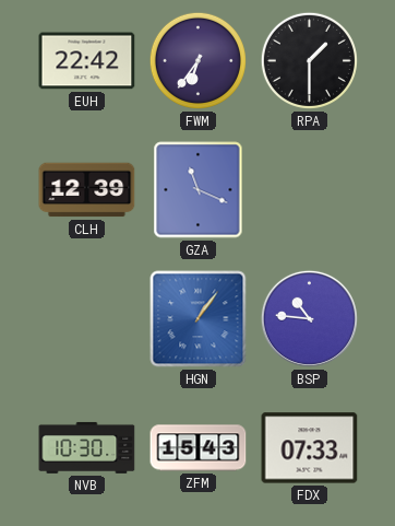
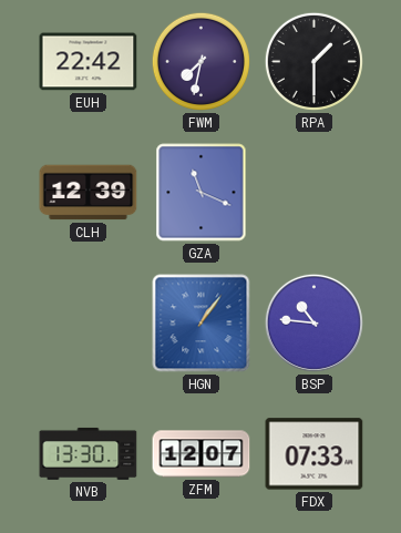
FWM: 6:36 -> 7:32 (200, 61)
NVB: 10:30 -> 13:30 (89, 453)
ZFM: 15:43 -> 12:07 (202, 454)
